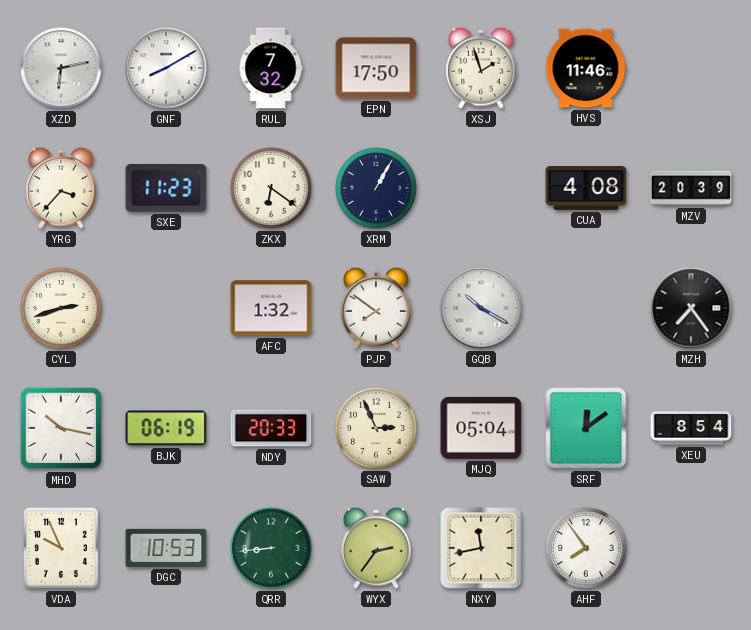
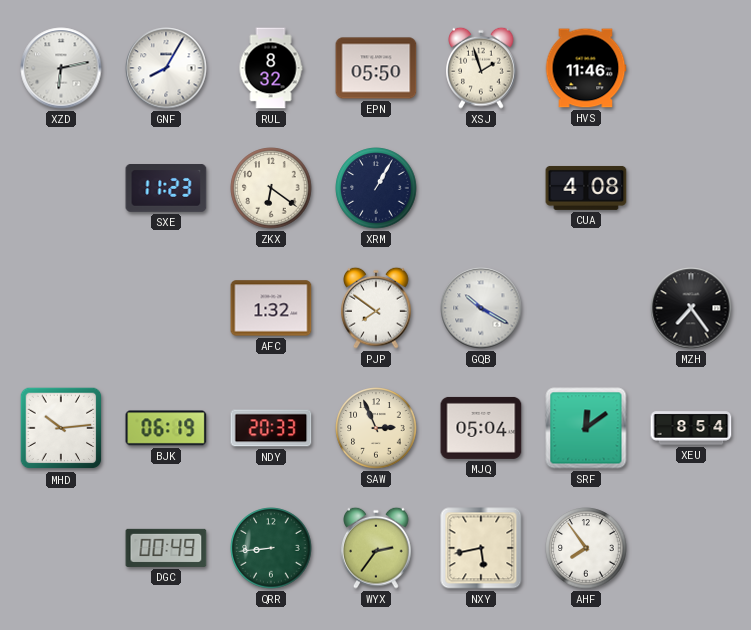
GNF: 8:10 -> 8:05 (166, 68)
RUL: 7:32 -> 8:32 (271, 68)
EPN: 17:50 -> 05:50 (376, 68)
YRG: 3:37 -> none (61, 188)
MZV: 20:39 -> none (691, 188)
CYL: 2:42 -> none (61, 308)
MHD: 10:17 -> 10:14 (61, 428)
VDA: 9:56 -> none (62, 549)
DGC: 10:53 -> 00:49 (166, 548)
NXY: 11:43 -> 5:43 (481, 548)
